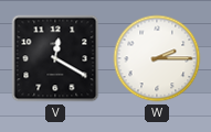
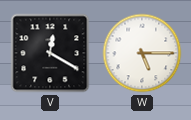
W: 2:15 -> 5:15 (142, 53)
